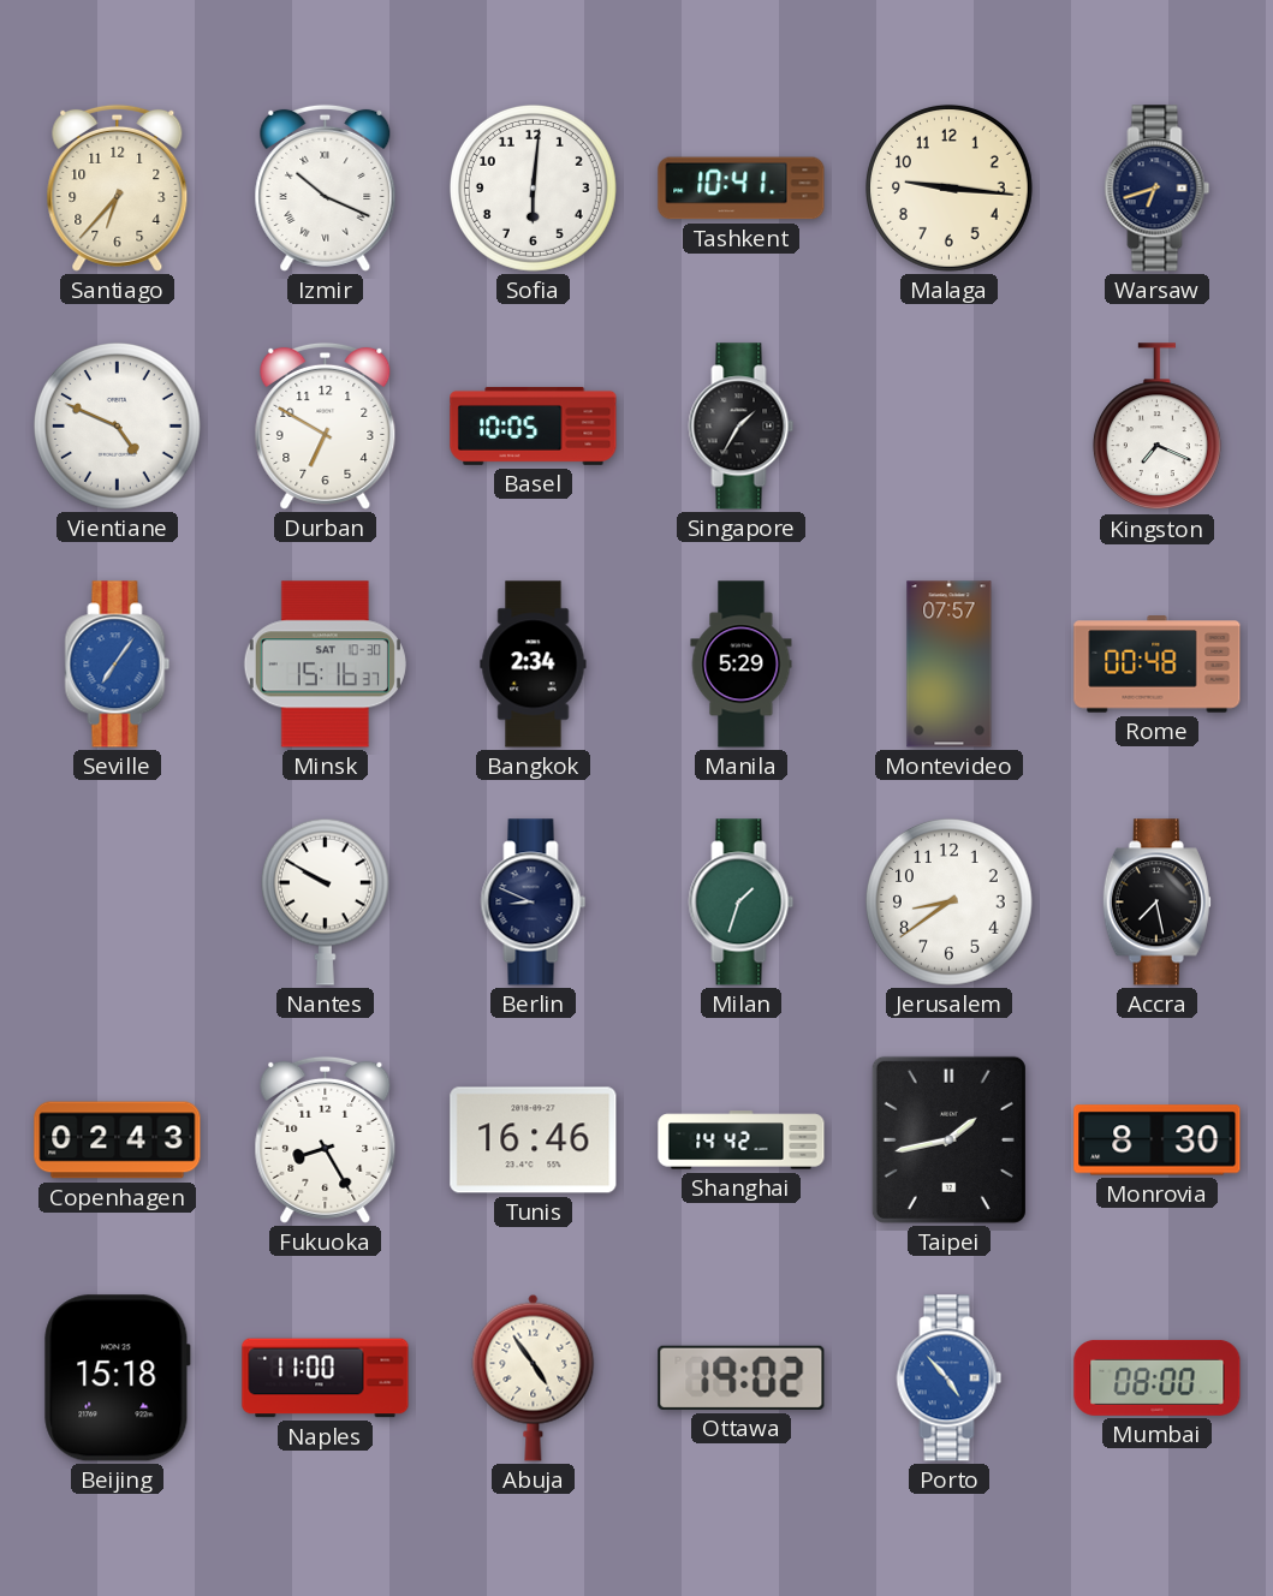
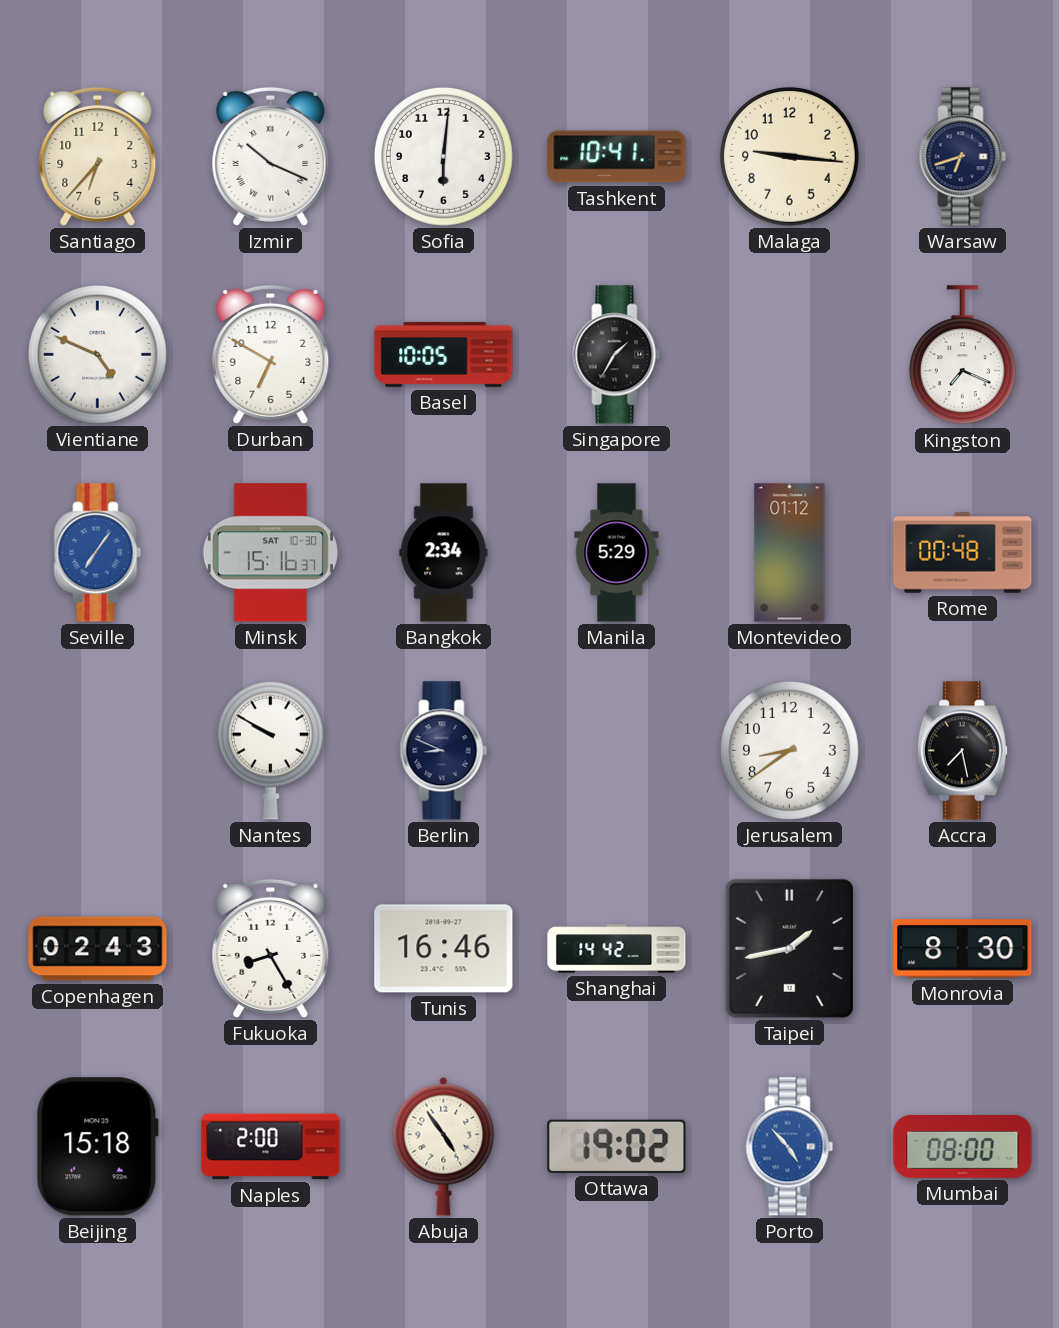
Montevideo: 07:57 -> 01:12 (790, 553)
Milan: 1:33 -> none (742, 903)
Naples: 11:00 -> 2:00 (271, 1147)
